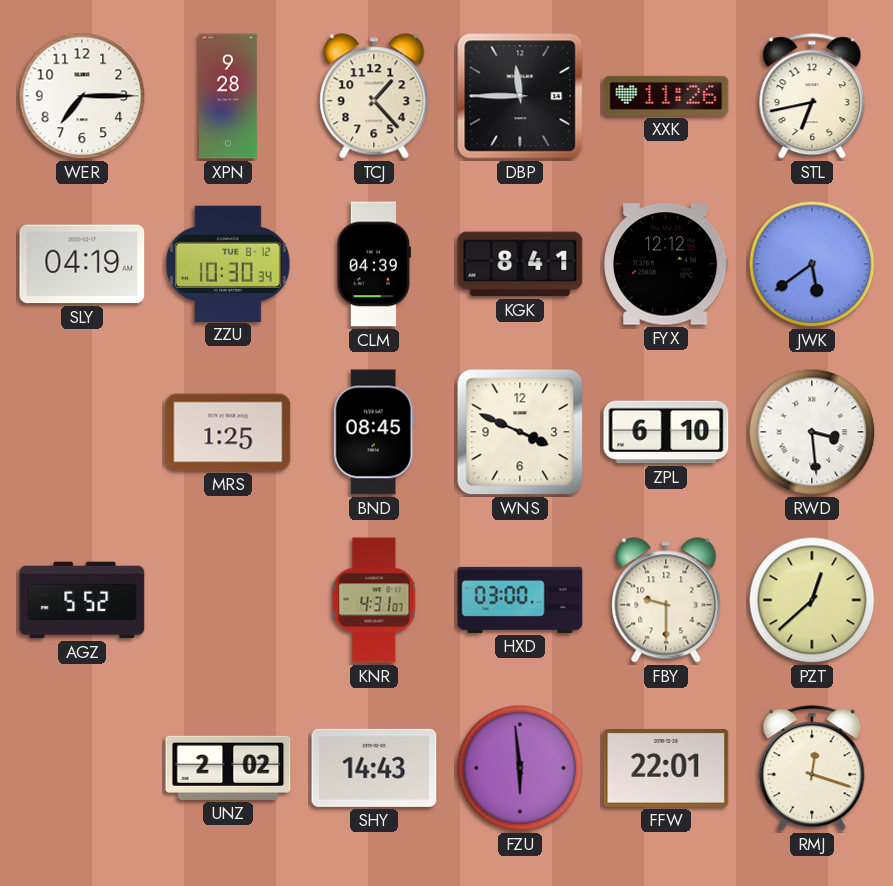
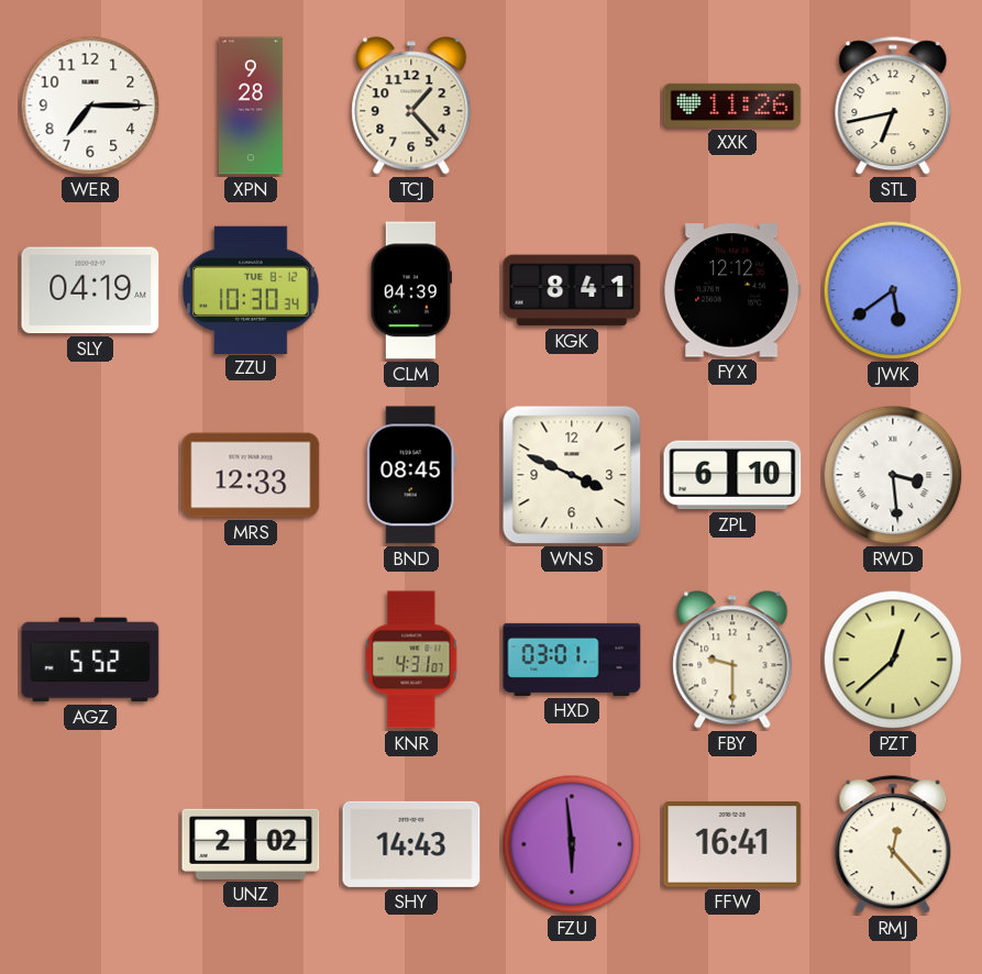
DBP: 11:45 -> none (520, 96)
MRS: 1:25 -> 12:33 (251, 475)
HXD: 03:00 -> 03:01 (572, 660)
FFW: 22:01 -> 16:41 (732, 844)
RMJ: 12:18 -> 12:23 (893, 845)
